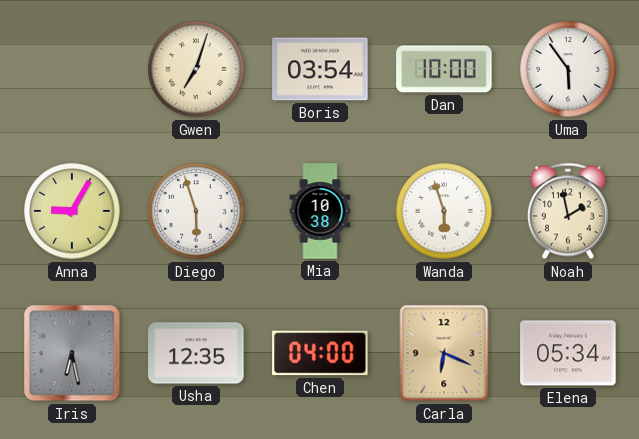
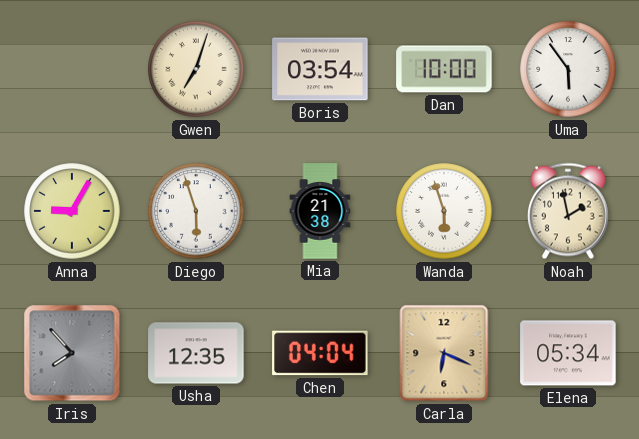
Mia: 10:38 -> 21:38 (320, 211)
Iris: 6:28 -> 7:53 (72, 353)
Chen: 04:00 -> 04:04 (320, 353)
